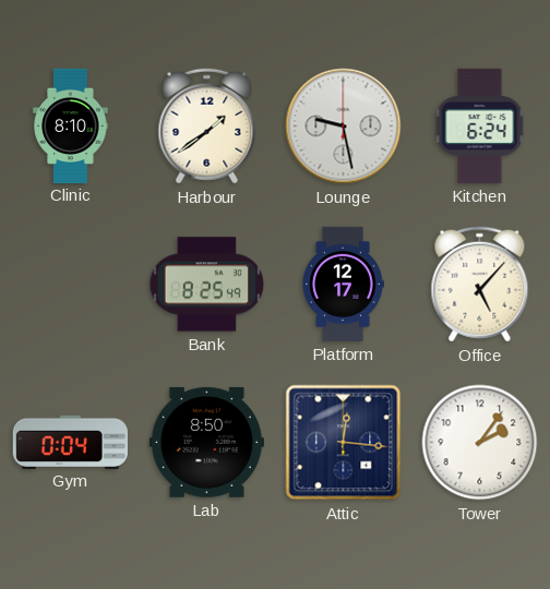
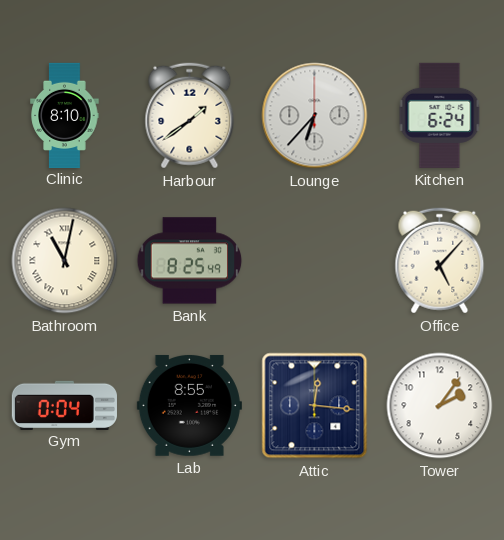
Lounge: 9:28 -> 6:37 (315, 116)
Bathroom: none -> 11:02 (65, 261)
Platform: 12:17 -> none (343, 284)
Lab: 8:50 -> 8:55 (189, 405)
